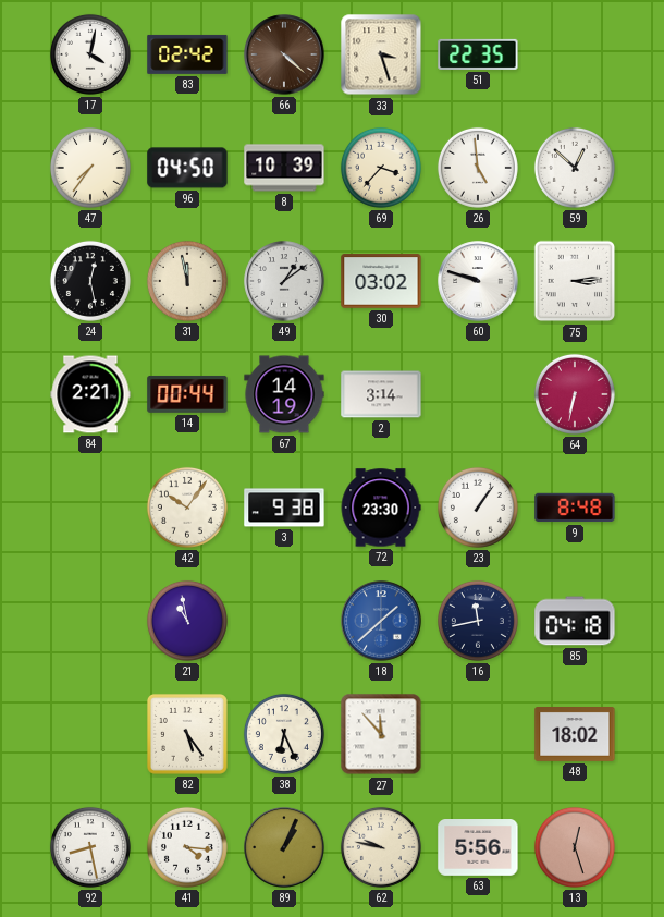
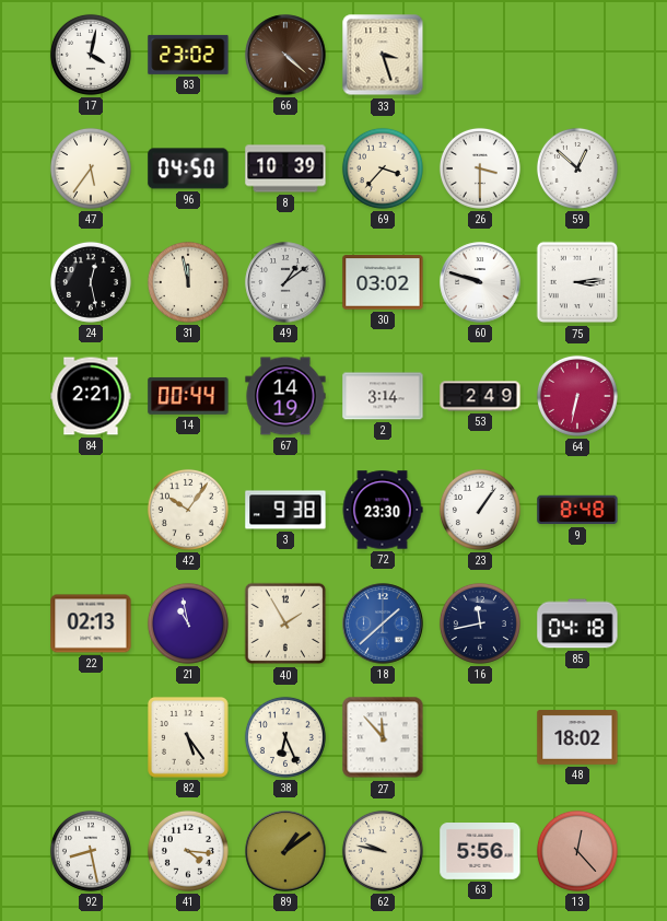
83: 02:42 -> 23:02 (188, 55)
51: 22:35 -> none (478, 54)
47: 7:36 -> 5:36 (91, 168)
26: 4:59 -> 3:30 (480, 168)
53: none -> 2:49 (480, 396)
22: none -> 02:13 (91, 623)
40: none -> 1:55 (285, 623)
89: 1:04 -> 1:09 (285, 851)
13: 12:27 -> 12:23 (577, 851)
